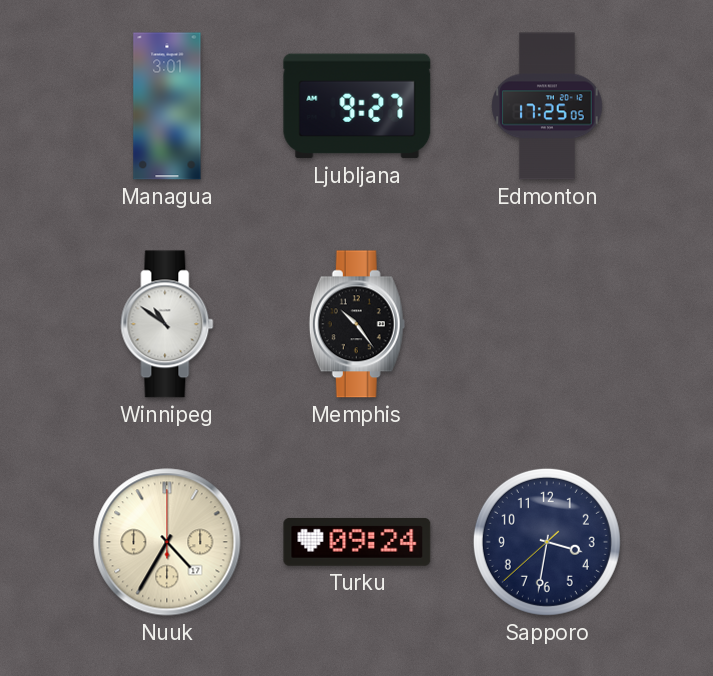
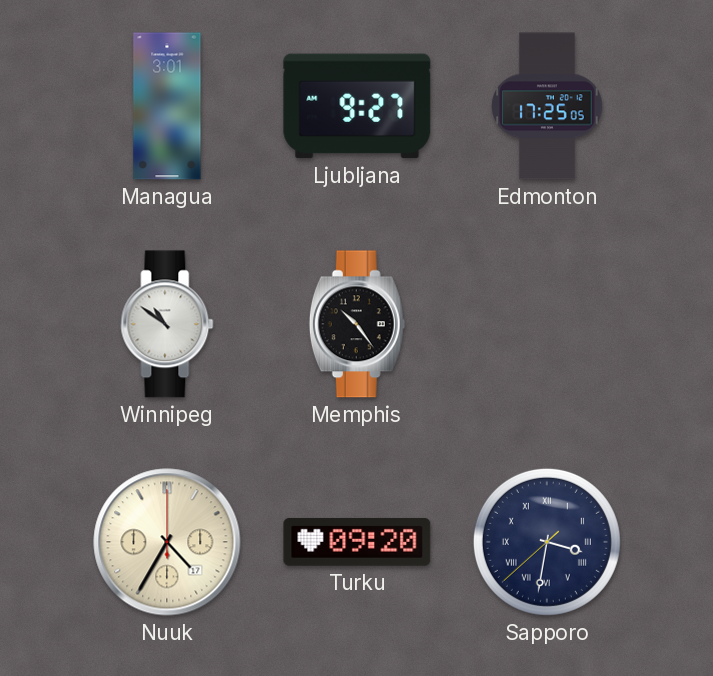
Turku: 09:24 -> 09:20 (357, 542)
Sapporo numerals: Arabic -> Roman (547, 542)
